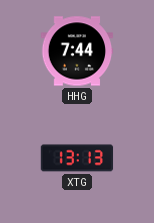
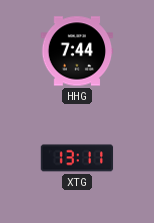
XTG: 13:13 -> 13:11 (77, 158)
